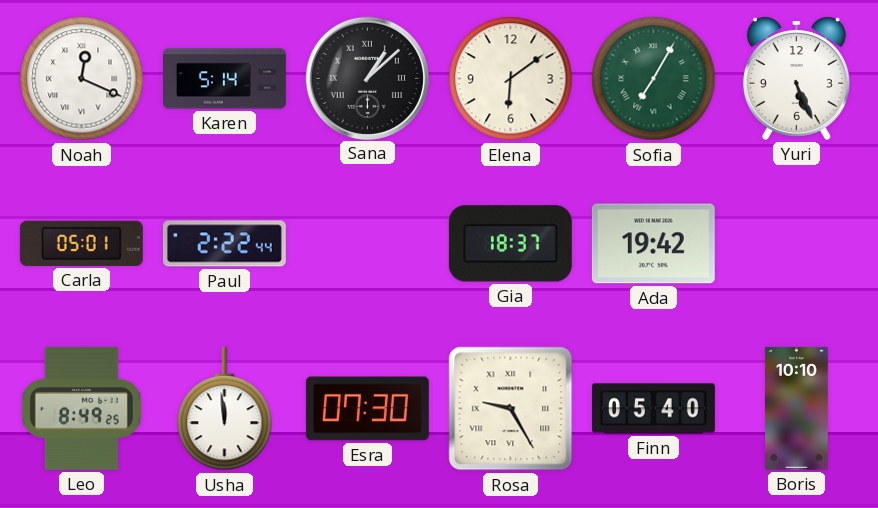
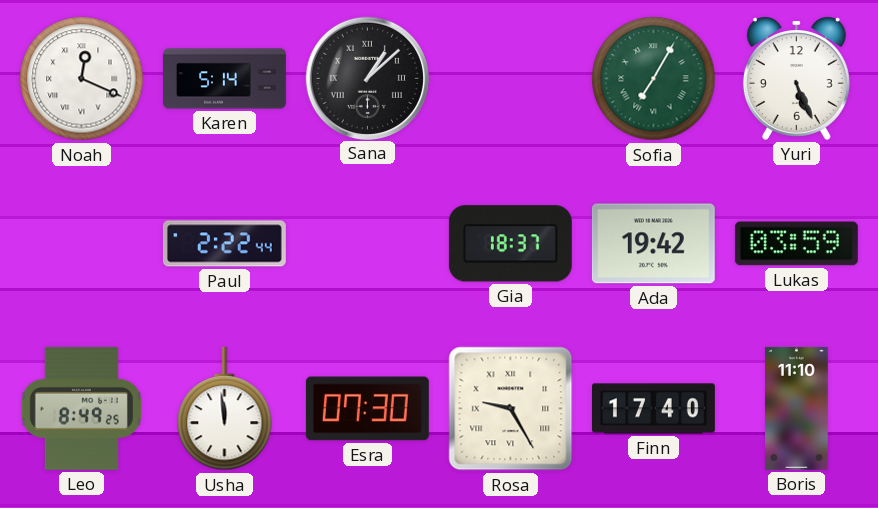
Elena: 6:09 -> none (511, 79)
Carla: 05:01 -> none (81, 243)
Lukas: none -> 03:59 (796, 244)
Finn: 05:40 -> 17:40 (654, 409)
Boris: 10:10 -> 11:10 (797, 408)
